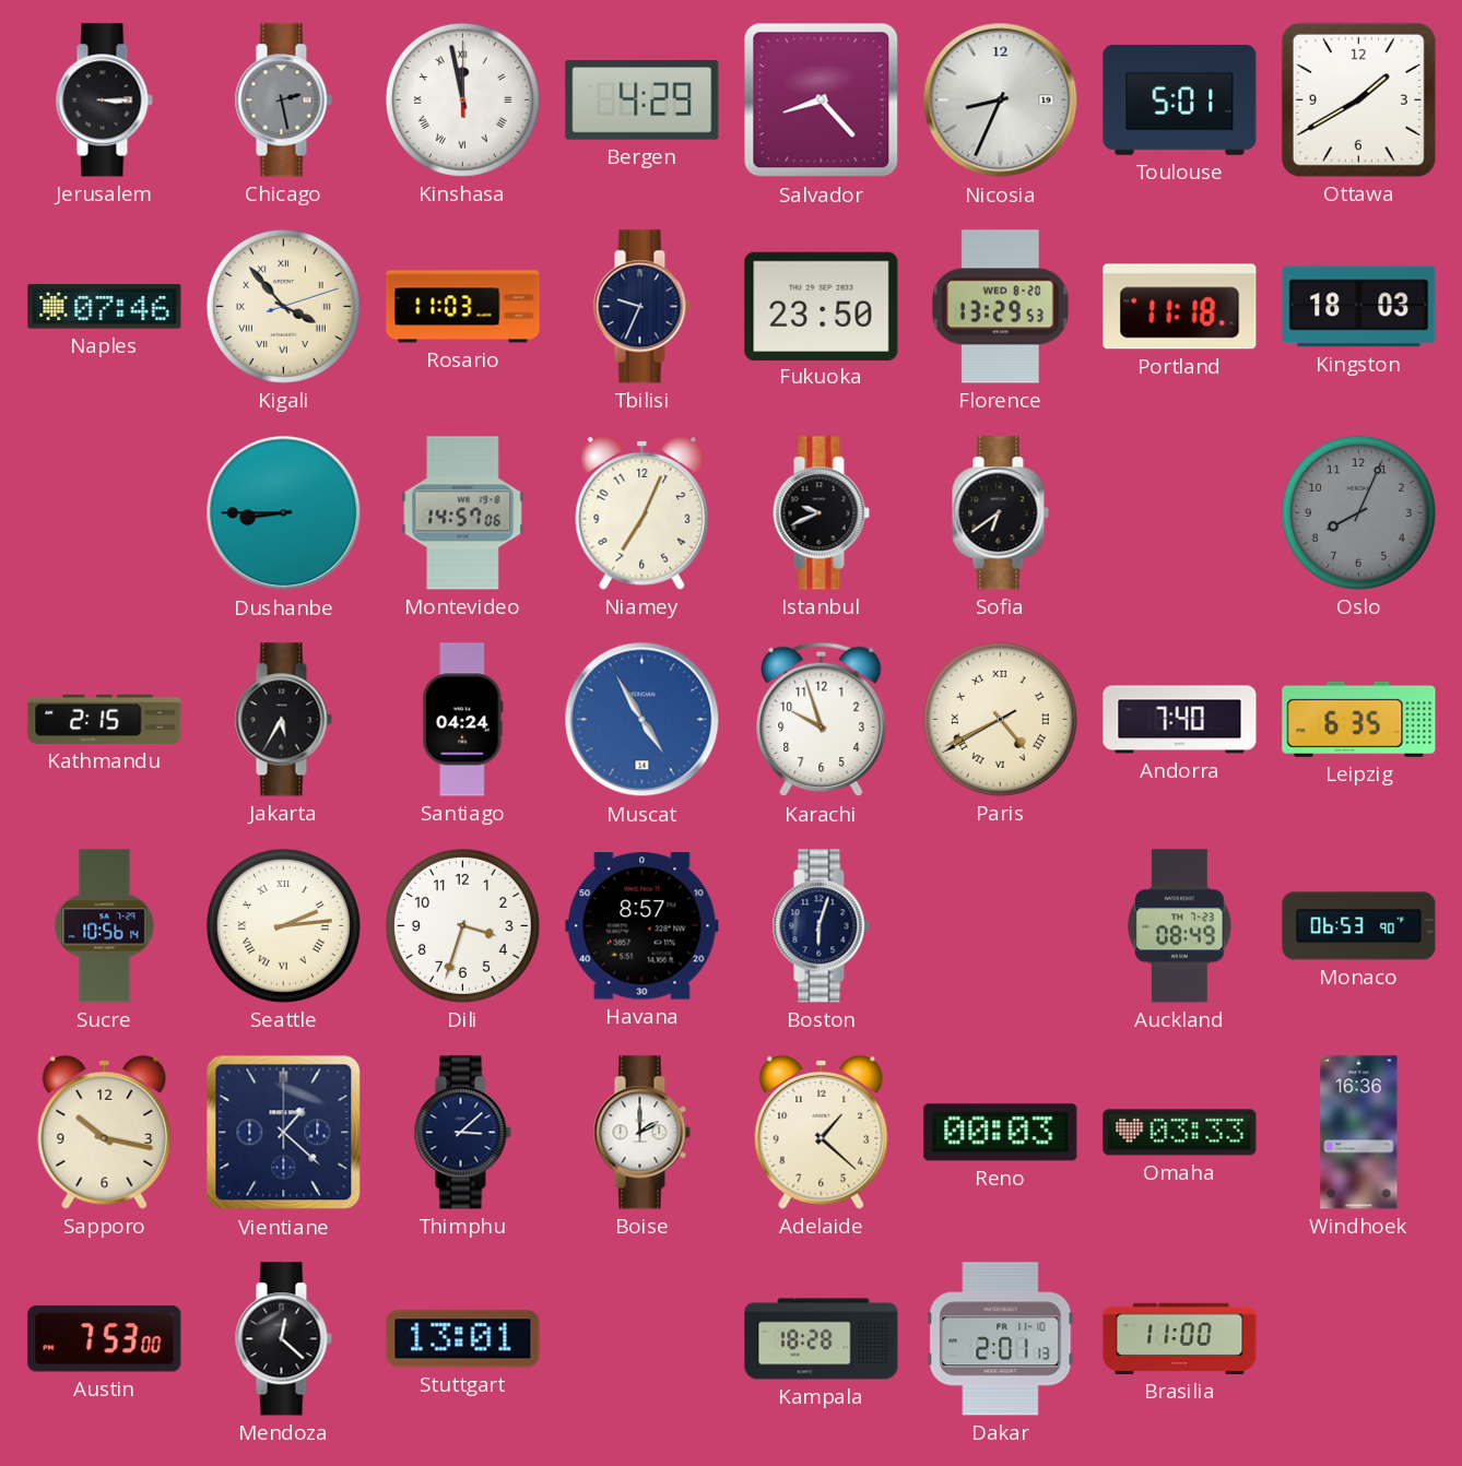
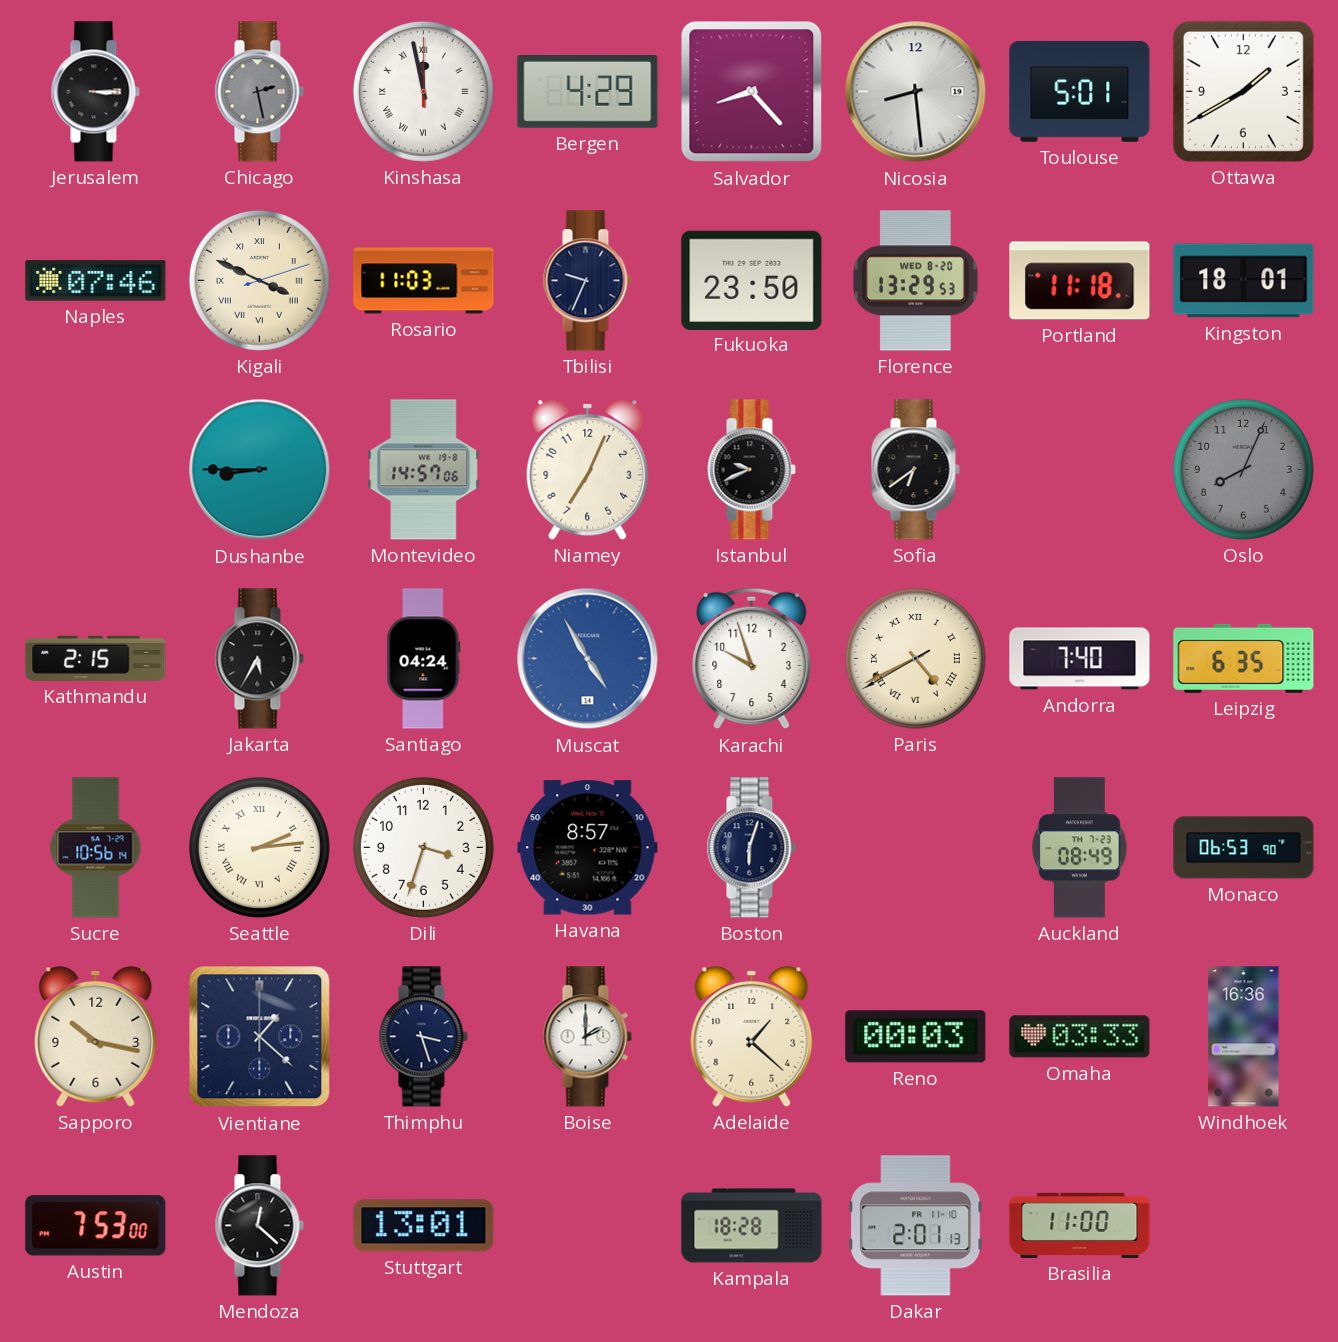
Nicosia: 8:34 -> 8:29 (916, 92)
Kigali: 3:53 -> 3:49 (259, 280)
Kingston: 18:03 -> 18:01 (1244, 281)
Thimphu: 3:08 -> 3:27 (423, 1037)
